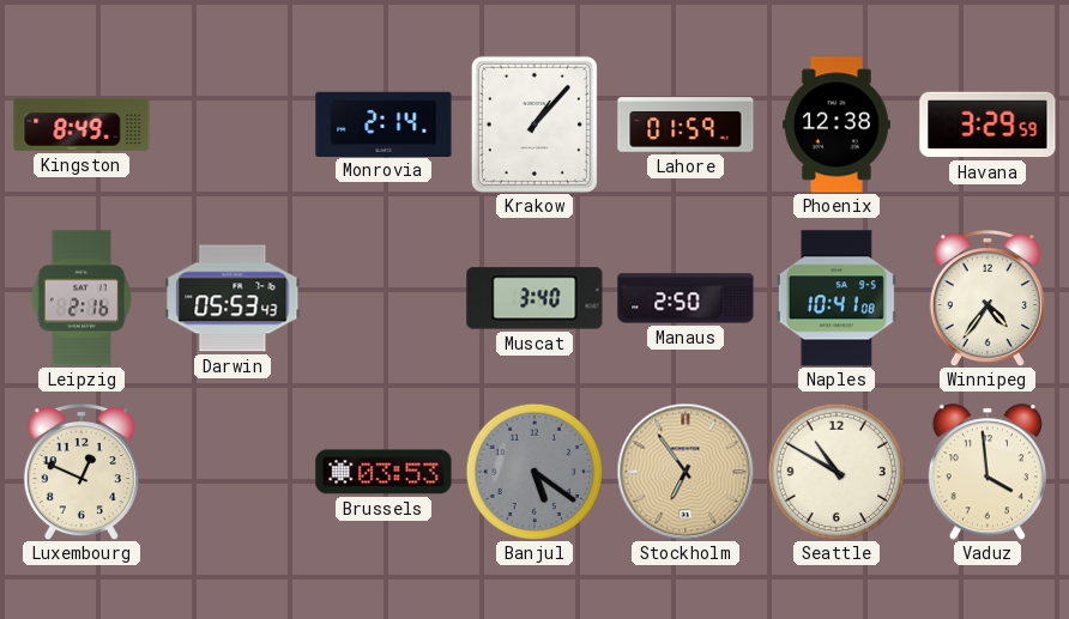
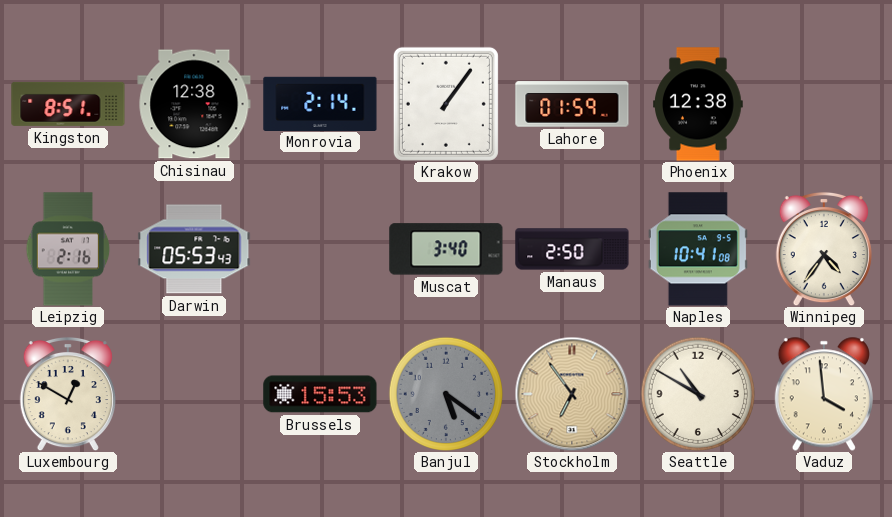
Kingston: 8:49 -> 8:51 (68, 104)
Chisinau: none -> 12:38 (194, 104)
Krakow: 1:07 -> 1:06 (446, 104)
Havana: 3:29 -> none (988, 125)
Luxembourg: 12:49 -> 12:50 (68, 394)
Brussels: 03:53 -> 15:53 (320, 394)
